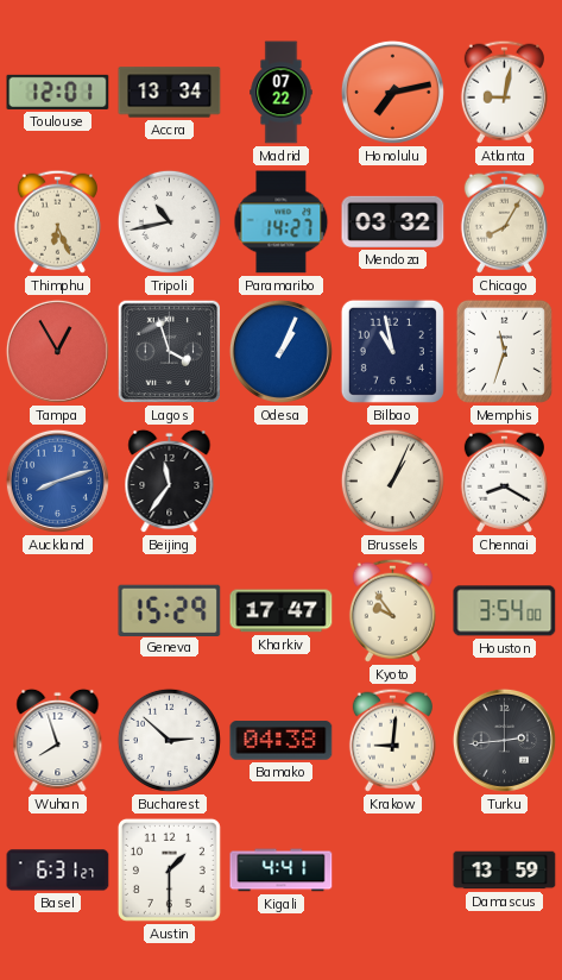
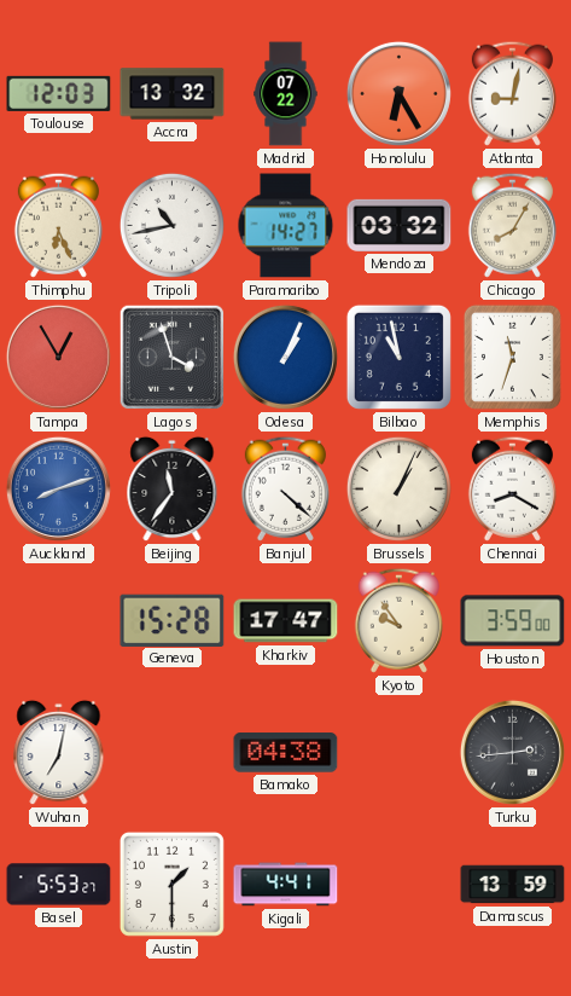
Toulouse: 12:01 -> 12:03 (59, 93)
Accra: 13:34 -> 13:32 (173, 94)
Honolulu: 7:13 -> 6:25 (398, 93)
Banjul: none -> 4:22 (285, 488)
Geneva: 15:29 -> 15:28 (173, 620)
Houston: 3:54 -> 3:59 (513, 621)
Wuhan: 7:57 -> 7:02 (59, 753)
Bucharest: 2:52 -> none (169, 740)
Krakow: 9:01 -> none (392, 740)
Basel: 6:31 -> 5:53 (59, 885)
